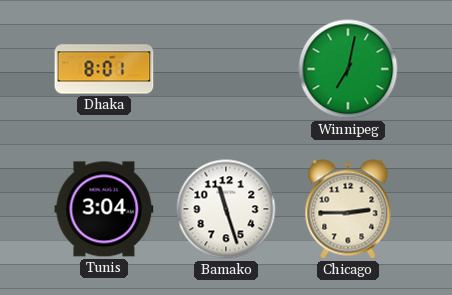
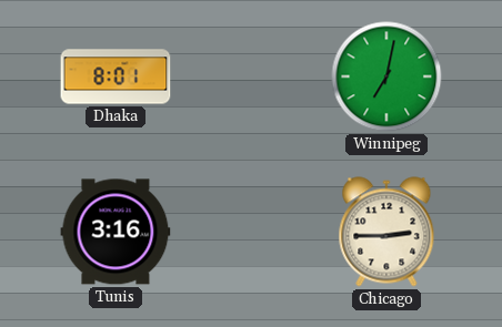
Tunis: 3:04 -> 3:16 (116, 232)
Bamako: 11:27 -> none (226, 209)
